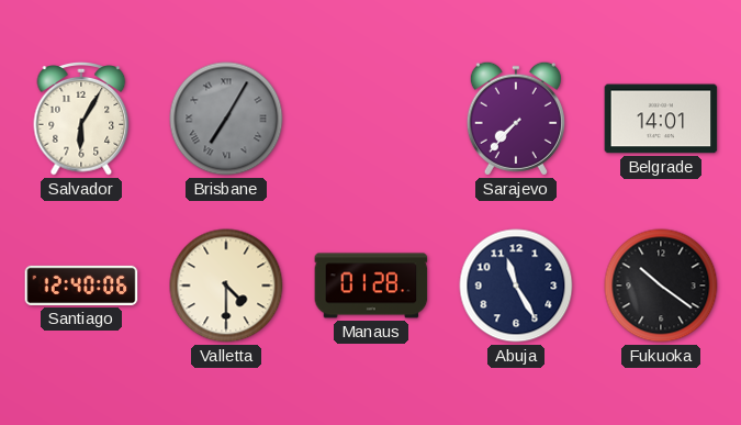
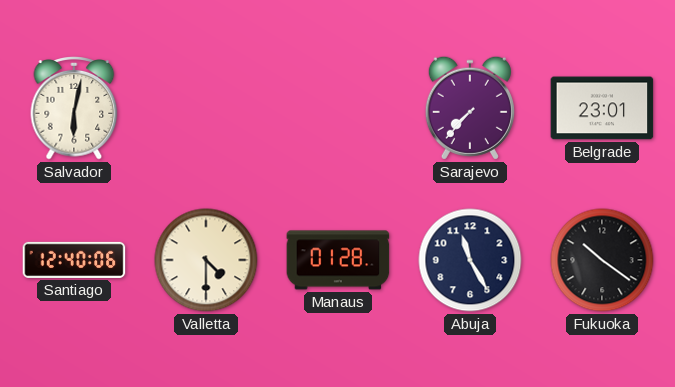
Salvador: 6:05 -> 6:02 (74, 109)
Brisbane: 7:05 -> none (226, 119)
Belgrade: 14:01 -> 23:01 (602, 108)
